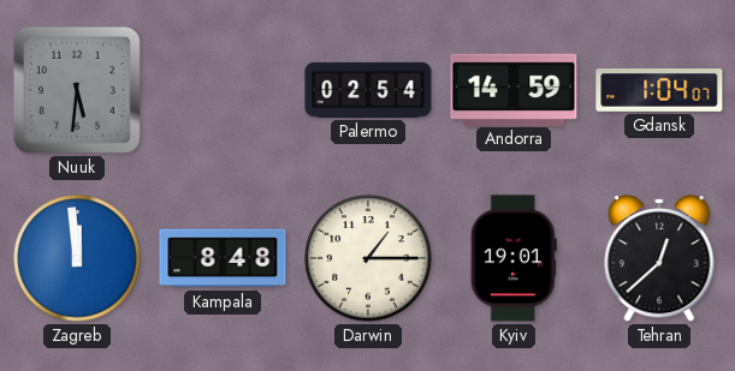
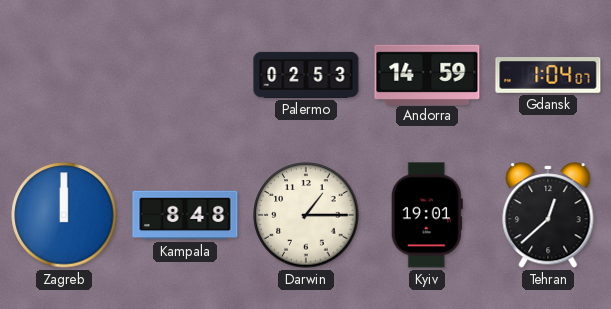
Nuuk: 5:31 -> none (77, 90)
Palermo: 02:54 -> 02:53 (306, 75)
Zagreb: 11:59 -> 12:00 (64, 215)
